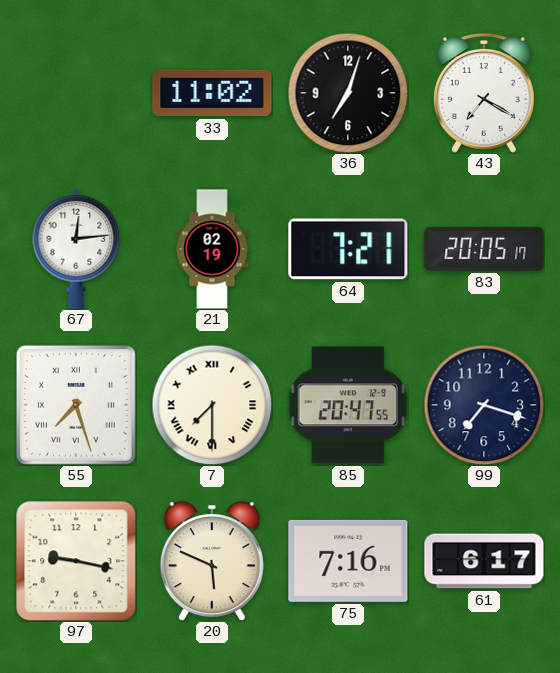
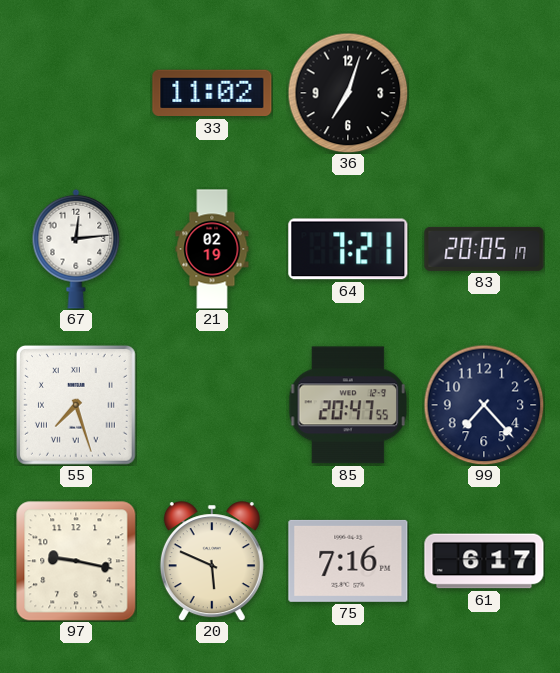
43: 7:20 -> none (484, 94)
7: 7:30 -> none (212, 405)
99: 7:18 -> 7:23 (484, 405)
